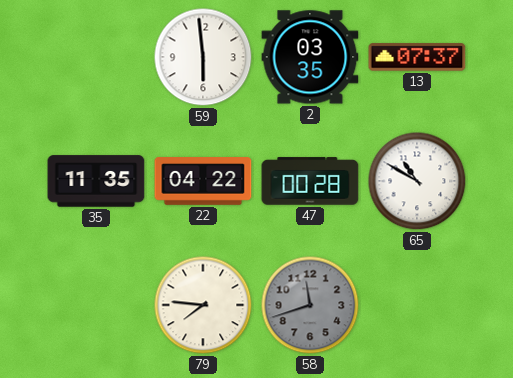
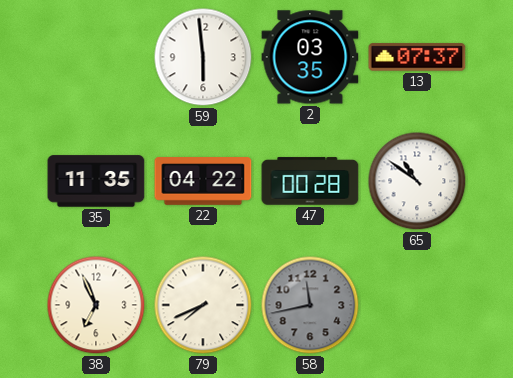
65: 10:50 -> 10:51 (417, 181)
38: none -> 6:56 (96, 305)
79: 7:46 -> 7:41 (203, 305)
58: 11:42 -> 11:43 (310, 305)
